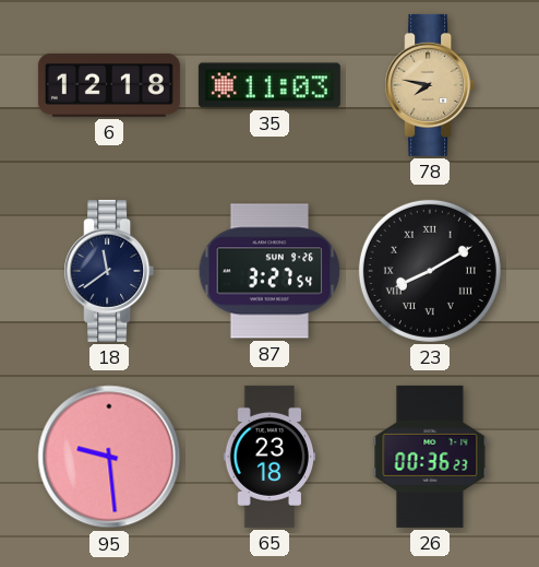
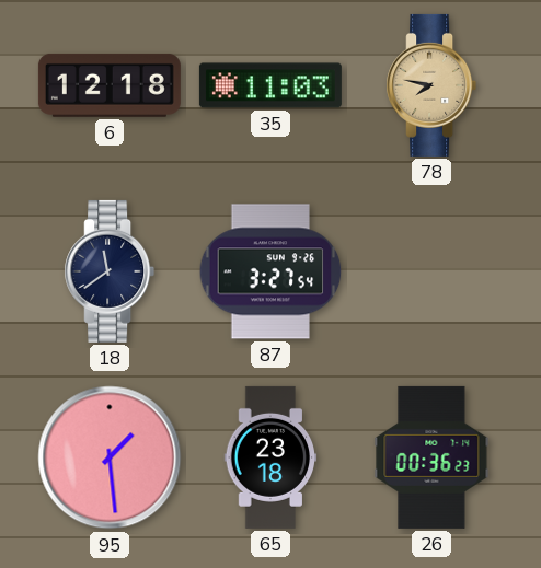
23: 8:10 -> none (430, 271)
95: 9:29 -> 1:29 (110, 457)
